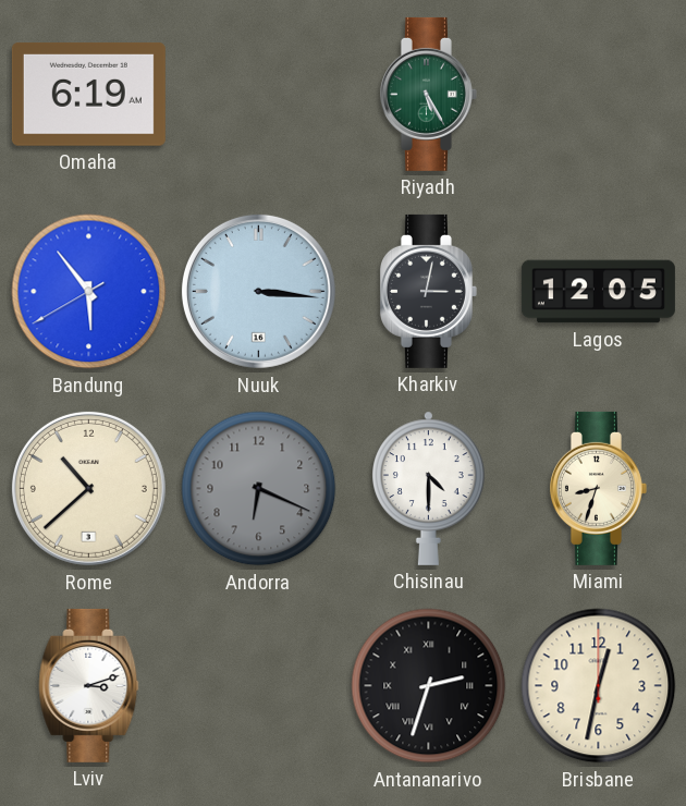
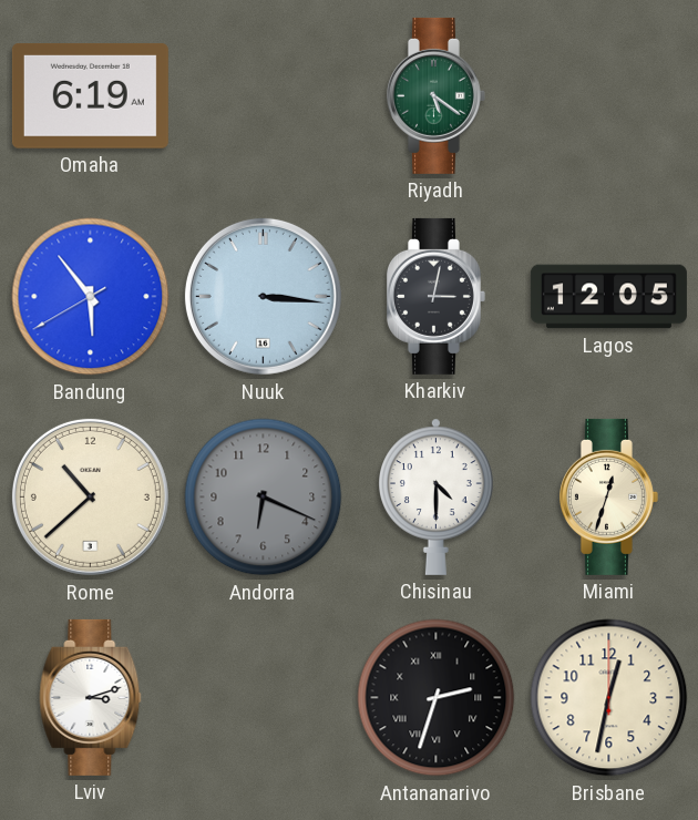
Riyadh: 5:25 -> 5:21 (435, 95)
Miami: 8:33 -> 12:33 (608, 496)
